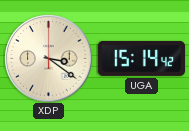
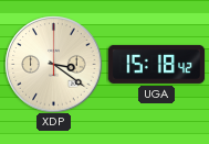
UGA: 15:14 -> 15:18 (156, 64)
